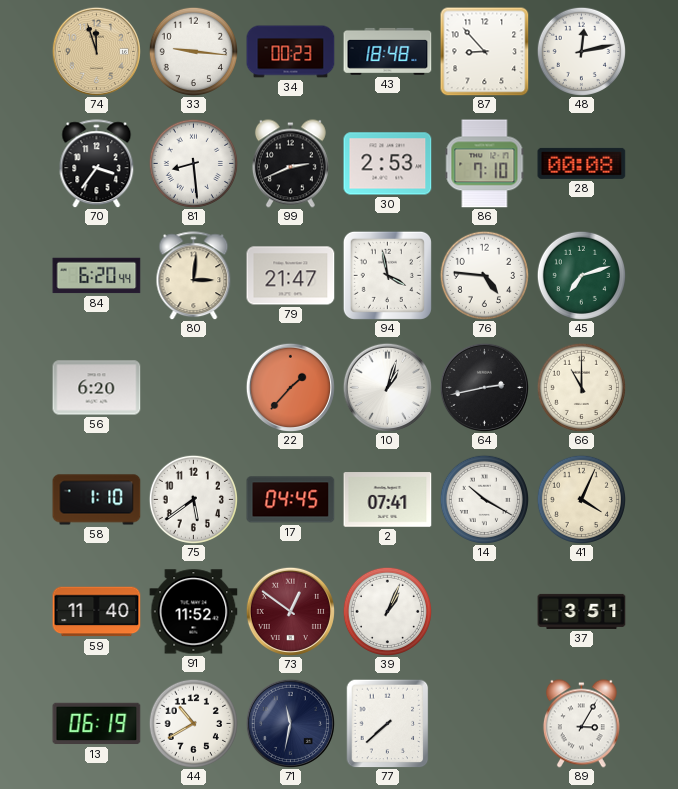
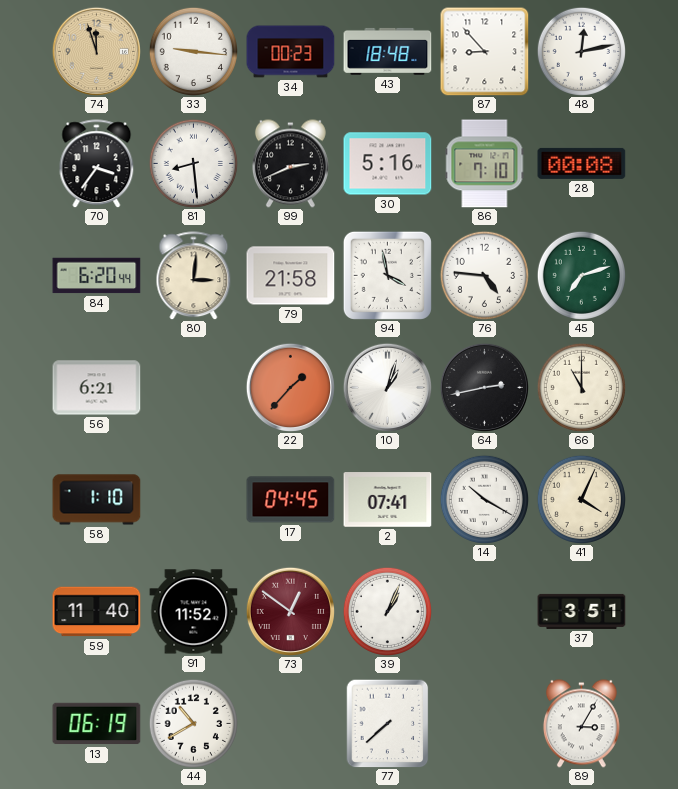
30: 2:53 -> 5:16 (388, 164)
79: 21:47 -> 21:58 (291, 276)
56: 6:20 -> 6:21 (97, 388)
75: 5:39 -> none (193, 499)
71: 11:32 -> none (290, 723)
